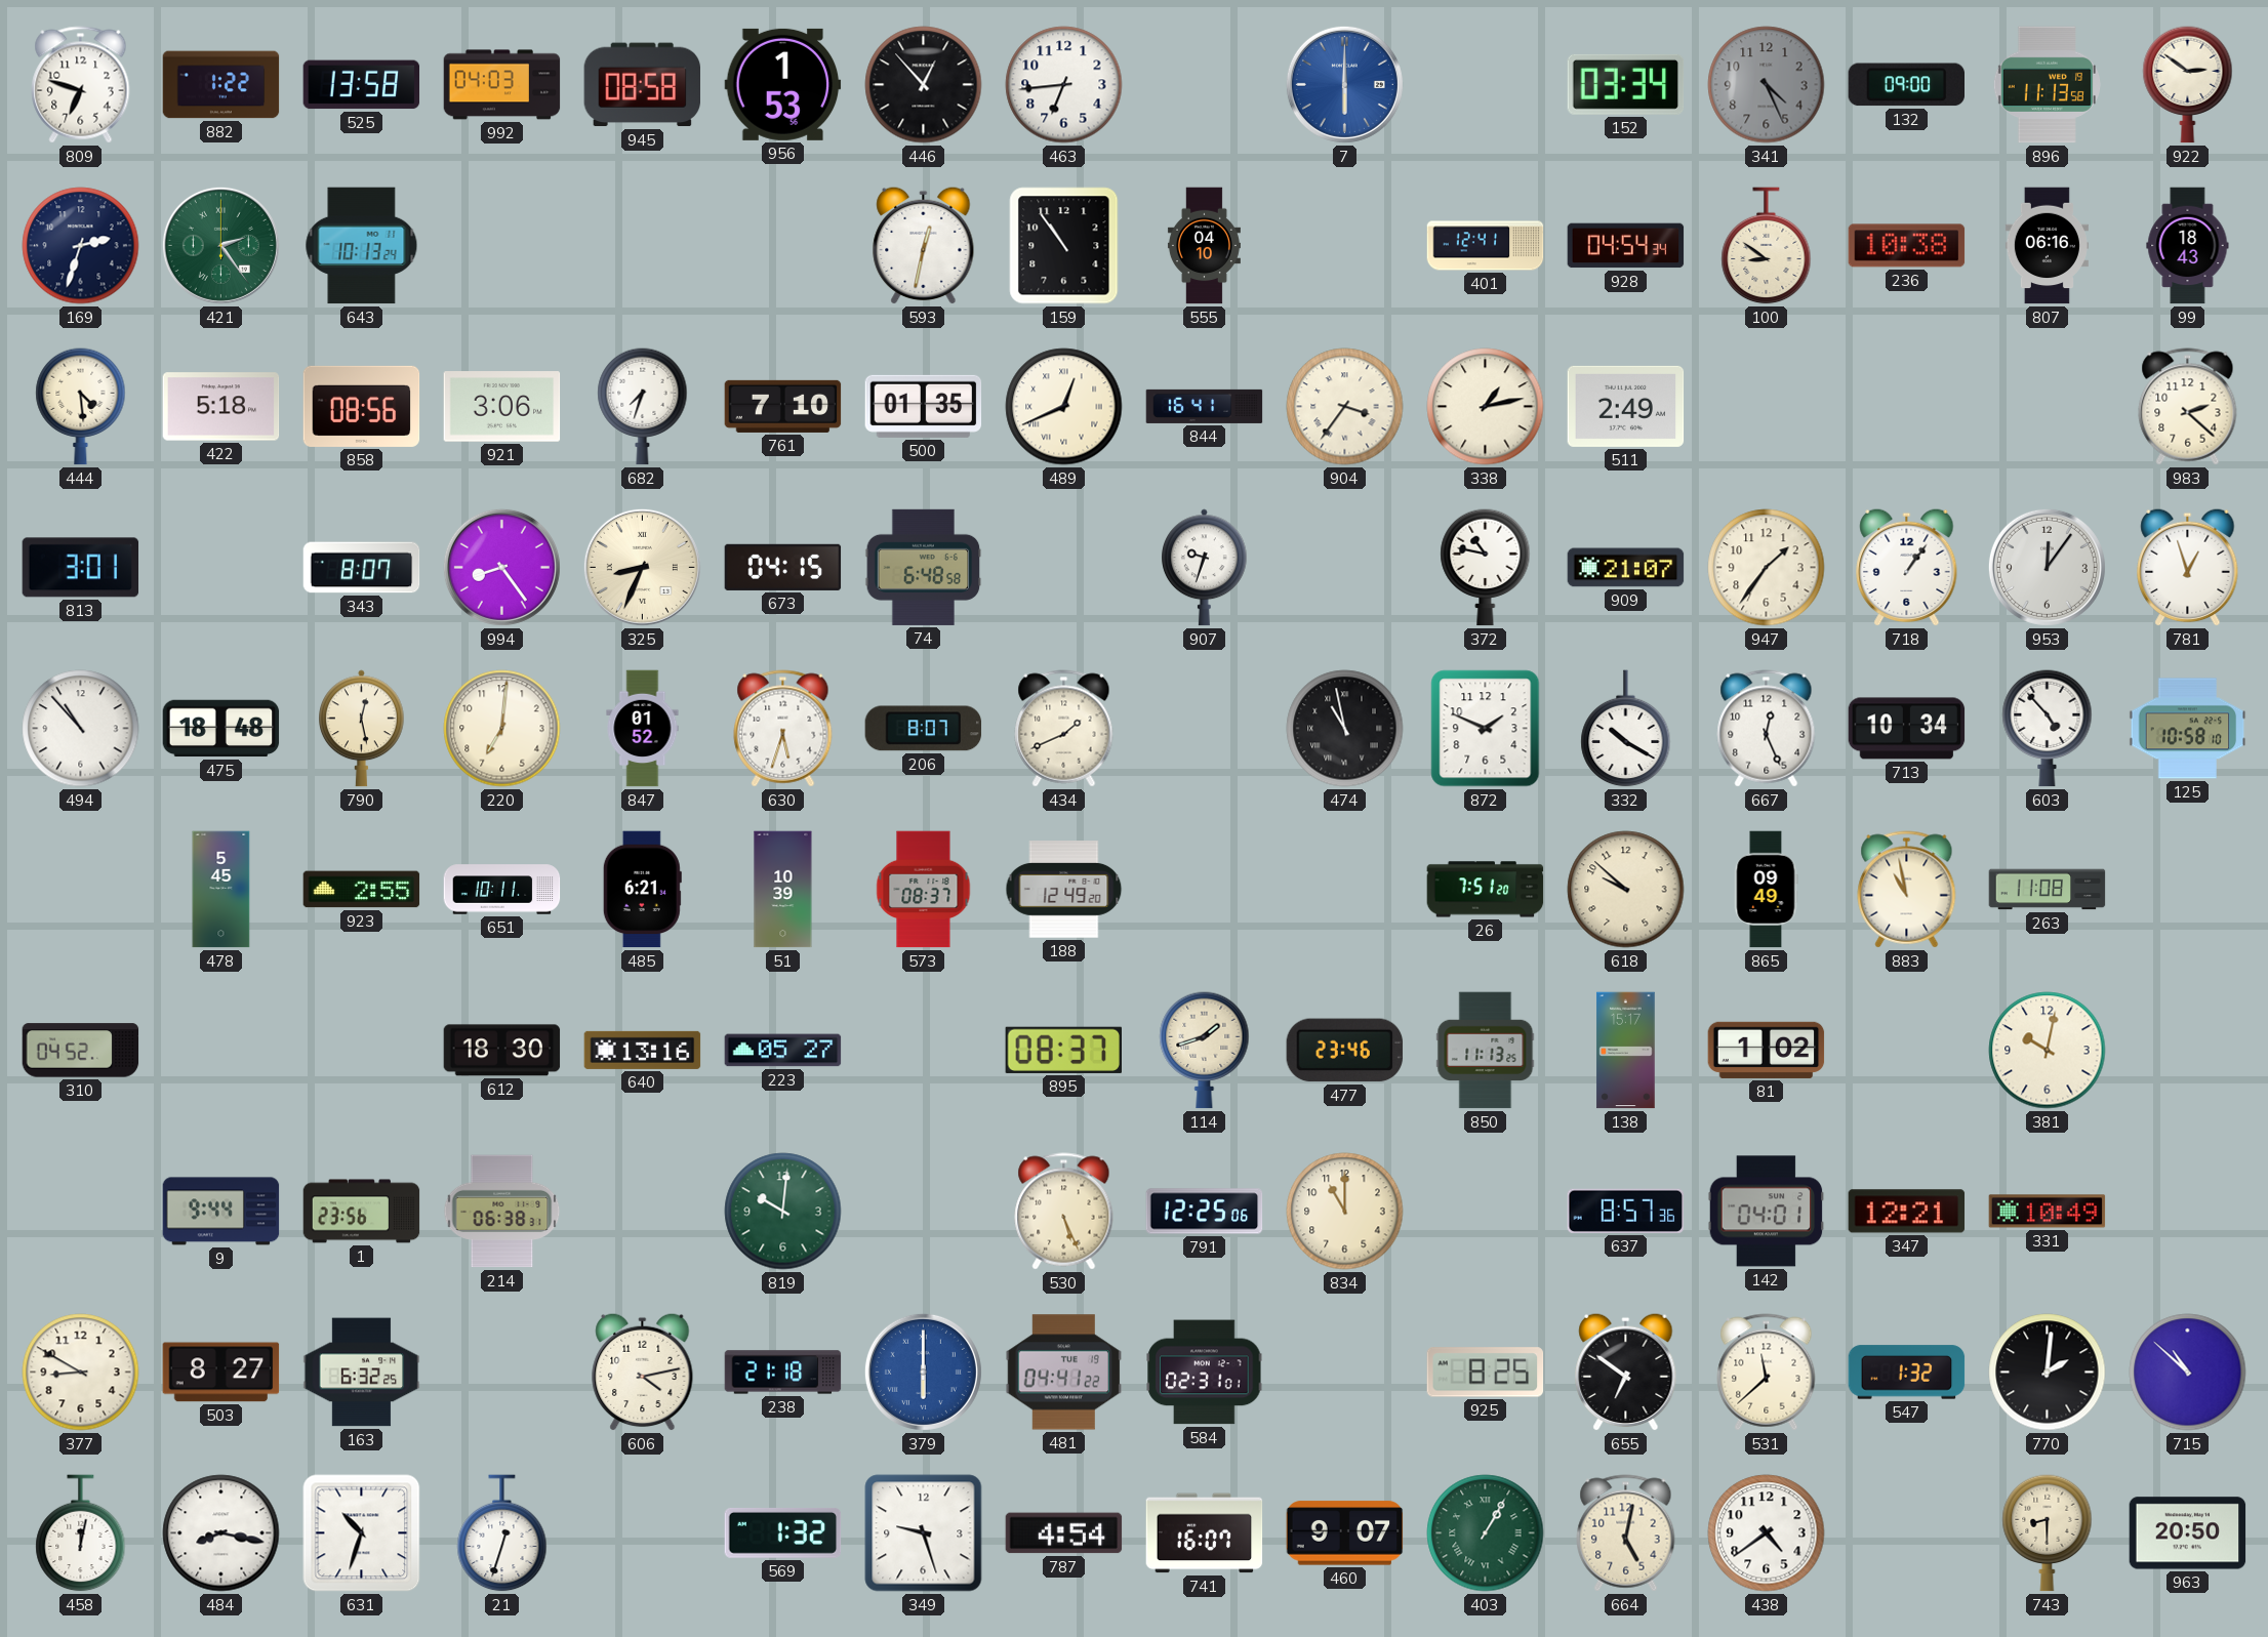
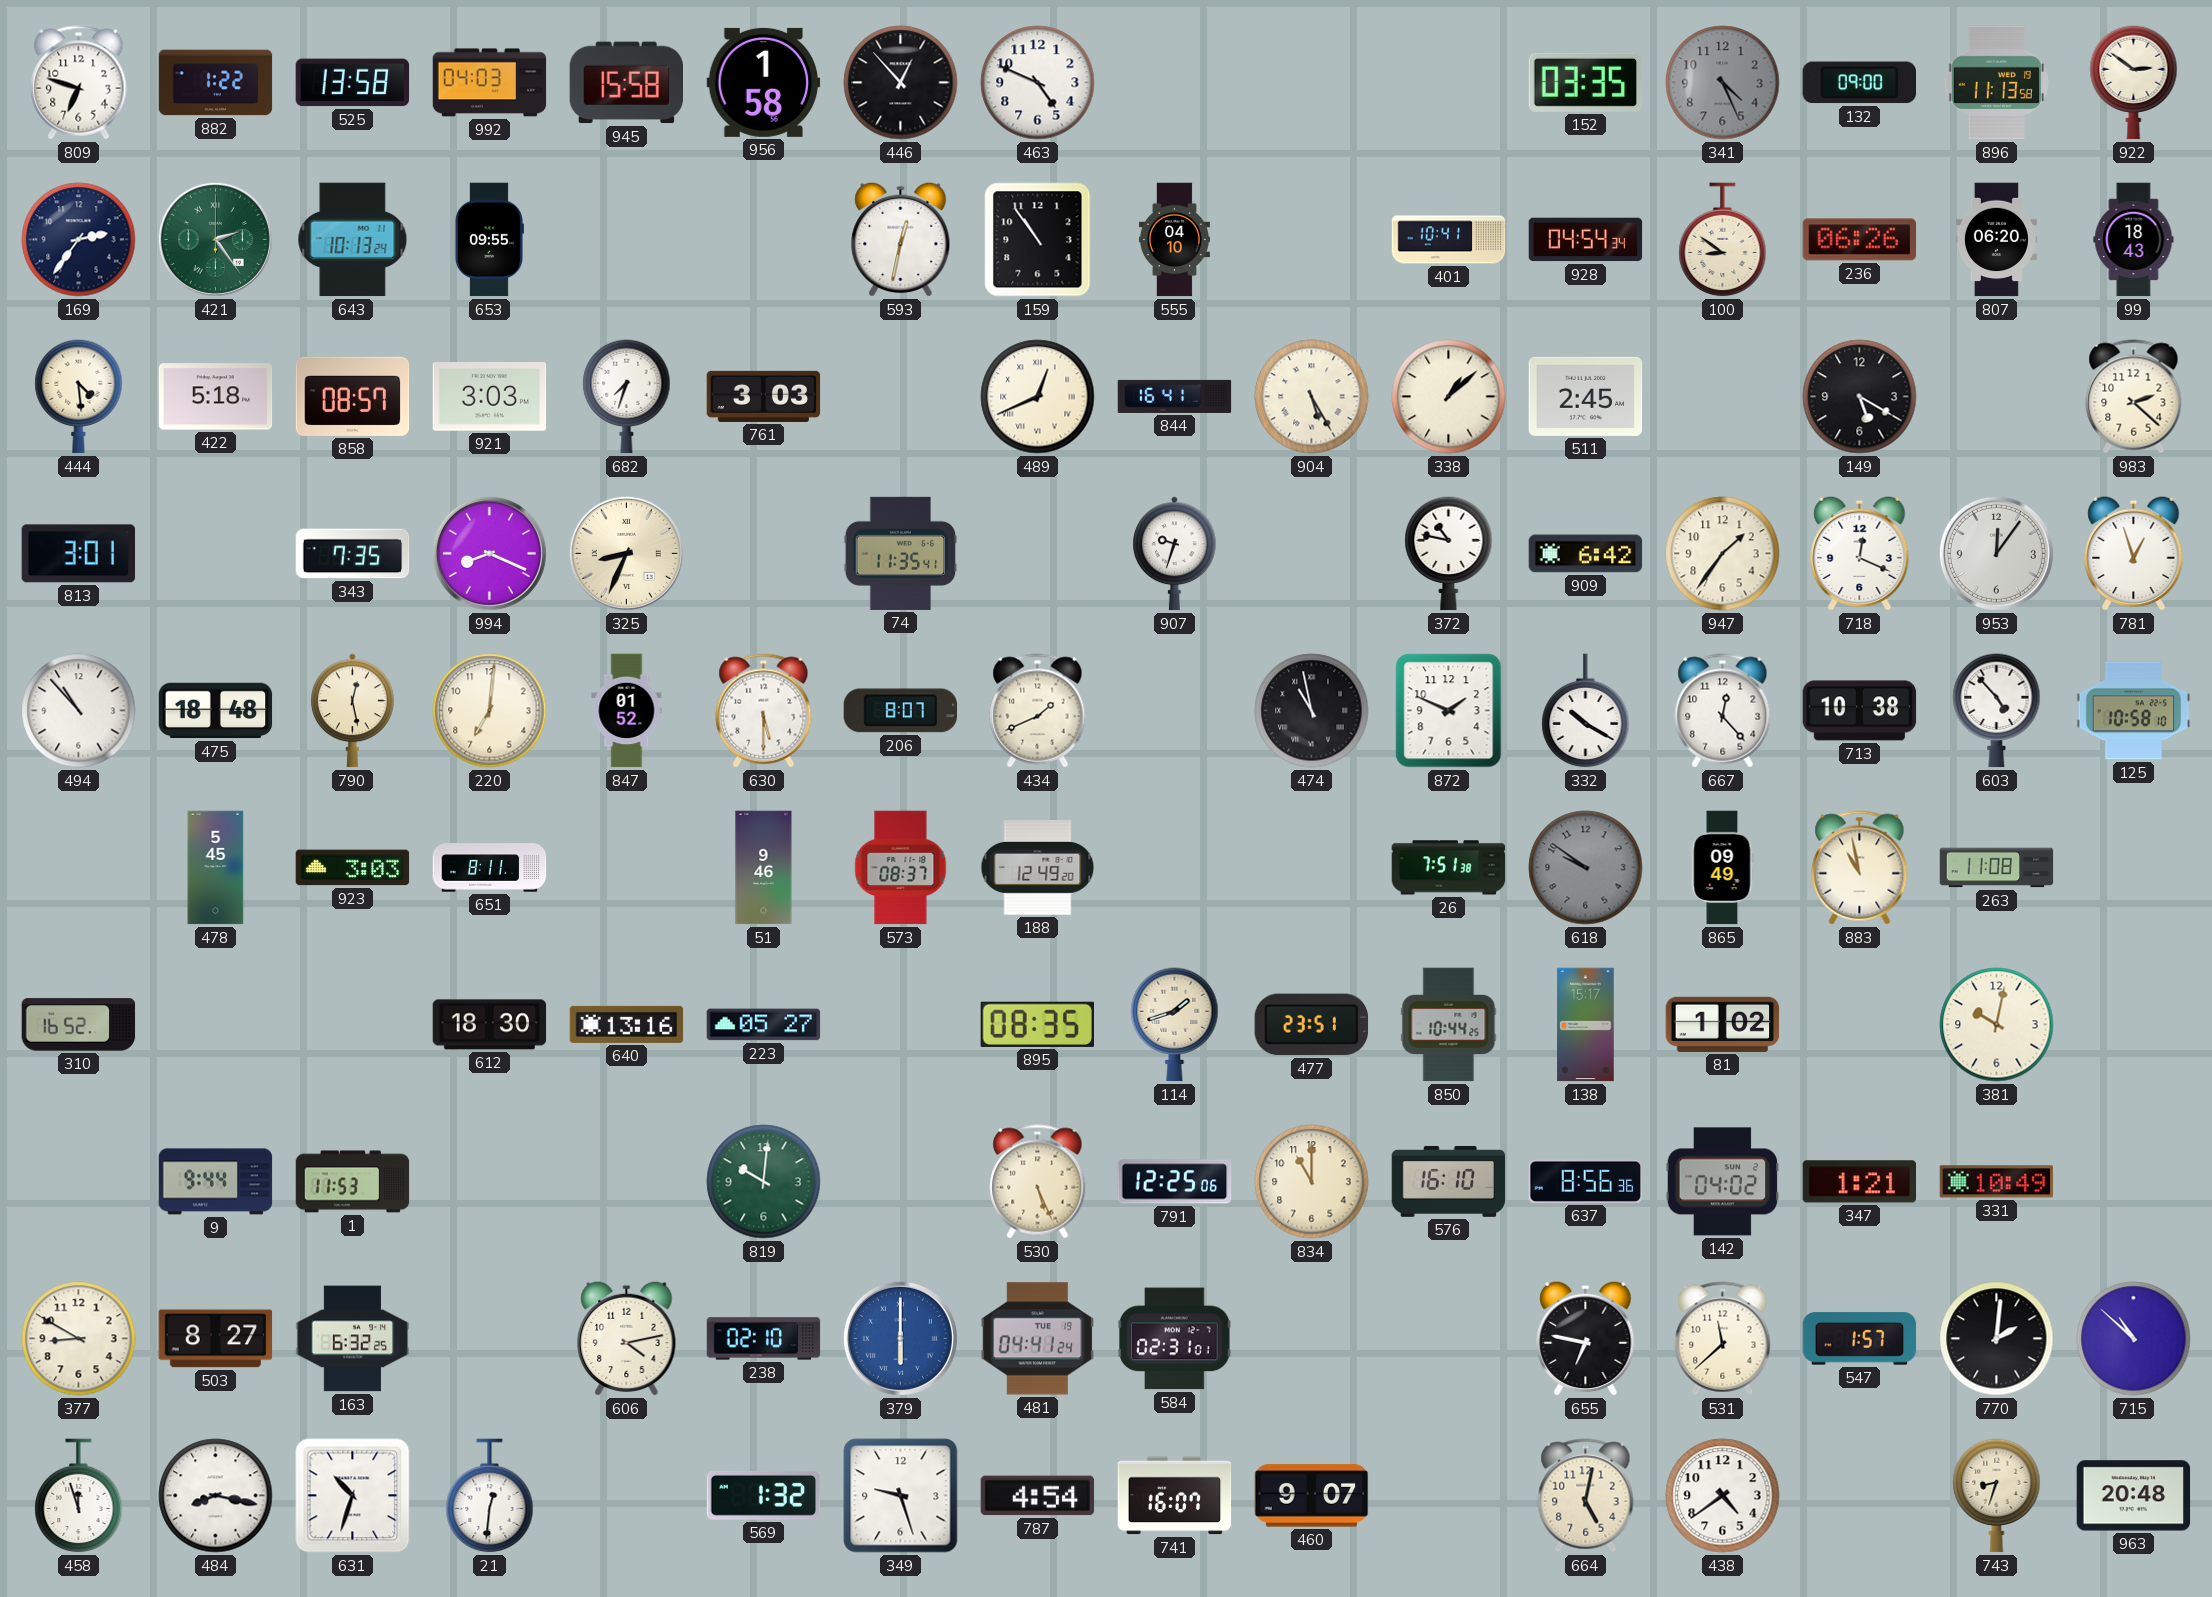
945: 08:58 -> 15:58 (626, 83)
956: 1:53 -> 1:58 (764, 82)
463: 6:44 -> 4:49 (1038, 83)
7: 6:00 -> none (1344, 84)
152: 03:34 -> 03:35 (1586, 82)
169: 2:33 -> 2:36 (79, 240)
653: none -> 09:55 (489, 240)
401: 12:41 -> 10:41 (1449, 240)
236: 10:38 -> 06:26 (1860, 240)
807: 06:16 -> 06:20 (1996, 240)
858: 08:56 -> 08:57 (353, 396)
921: 3:06 -> 3:03 (490, 397)
761: 7:10 -> 3:03 (764, 396)
500: 01:35 -> none (924, 406)
904: 3:36 -> 5:25 (1312, 397)
338: 1:13 -> 1:08 (1449, 397)
511: 2:49 -> 2:45 (1586, 396)
149: none -> 5:20 (1860, 397)
343: 8:07 -> 7:35 (353, 554)
994: 8:24 -> 8:19 (489, 553)
673: 04:15 -> none (783, 567)
74: 6:48 -> 11:35 (901, 553)
909: 21:07 -> 6:42 (1586, 554)
718: 1:06 -> 12:19 (1860, 553)
630: 5:33 -> 5:30 (764, 711)
667: 12:26 -> 12:23 (1723, 711)
713: 10:34 -> 10:38 (1860, 711)
923: 2:55 -> 3:03 (353, 868)
651: 10:11 -> 8:11 (490, 868)
485: 6:21 -> none (642, 890)
51: 10:39 -> 9:46 (764, 868)
26: 7:51:20 -> 7:51:38 (1449, 868)
618: 9:52 -> 9:51 (1586, 868)
618 dial: cream -> grey (1586, 868)
310: 04:52 -> 16:52 (79, 1025)
895: 08:37 -> 08:35 (1037, 1024)
477: 23:46 -> 23:51 (1312, 1025)
850: 11:13 -> 10:44 (1449, 1025)
1: 23:56 -> 11:53 (353, 1182)
214: 06:38 -> none (502, 1212)
576: none -> 16:10 (1449, 1181)
637: 8:57 -> 8:56 (1586, 1181)
142: 04:01 -> 04:02 (1723, 1182)
347: 12:21 -> 1:21 (1860, 1182)
238: 21:18 -> 02:10 (764, 1339)
481: 04:41:22 -> 04:41:24 (1038, 1339)
925: 8:25 -> none (1486, 1373)
655: 6:51 -> 6:47 (1586, 1338)
547: 1:32 -> 1:57 (1860, 1339)
458: 12:02 -> 11:57 (79, 1496)
21: 12:33 -> 12:31 (490, 1496)
403: 1:05 -> none (1486, 1533)
743: 8:30 -> 8:33 (1997, 1496)
963: 20:50 -> 20:48 (2134, 1496)
